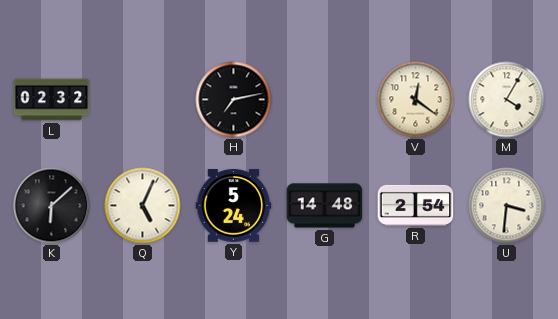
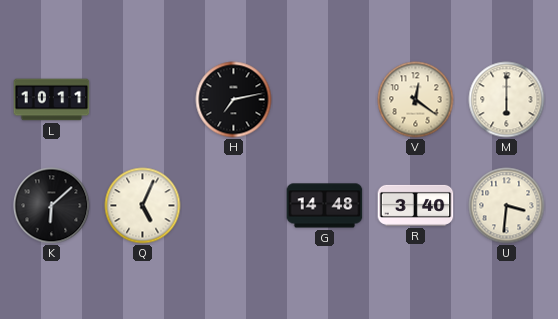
L: 02:32 -> 10:11 (52, 100)
M: 4:05 -> 6:00 (507, 100)
Y: 5:24 -> none (234, 206)
R: 2:54 -> 3:40 (416, 205)
